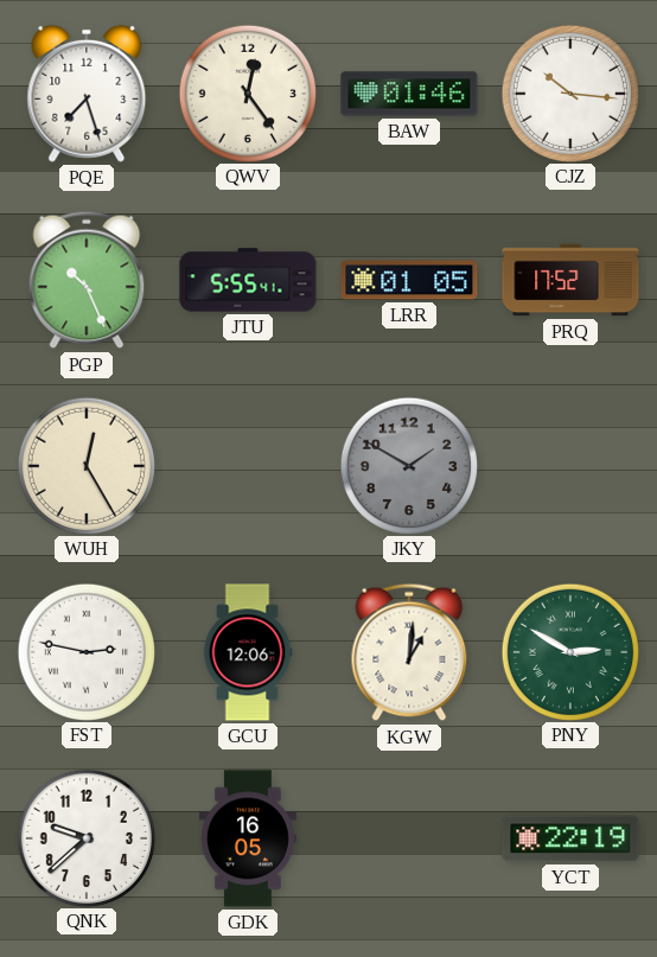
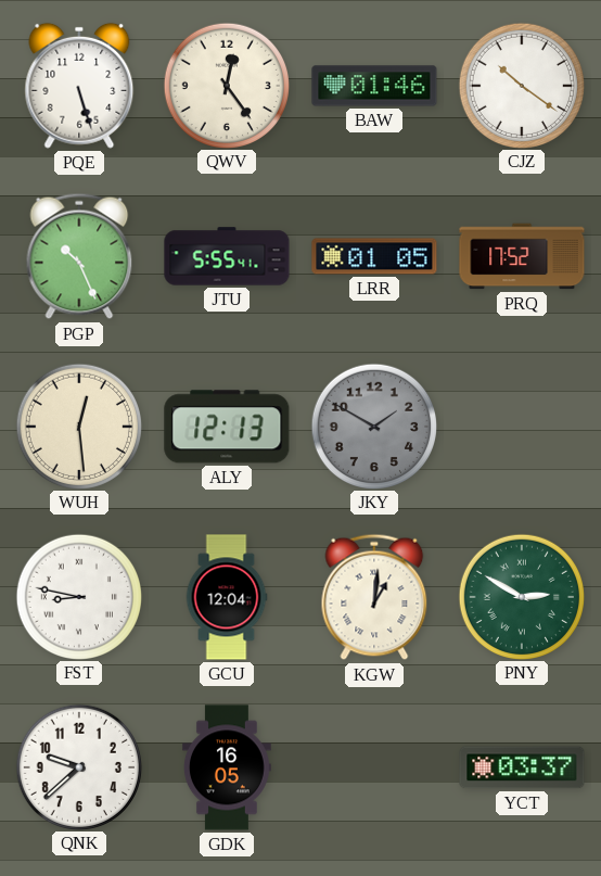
PQE: 7:27 -> 5:27 (79, 86)
CJZ: 10:16 -> 10:21 (521, 85)
WUH: 12:25 -> 12:29 (78, 426)
ALY: none -> 12:13 (227, 427)
FST: 2:47 -> 8:47 (78, 596)
GCU: 12:06 -> 12:04 (227, 597)
YCT: 22:19 -> 03:37 (522, 767)
